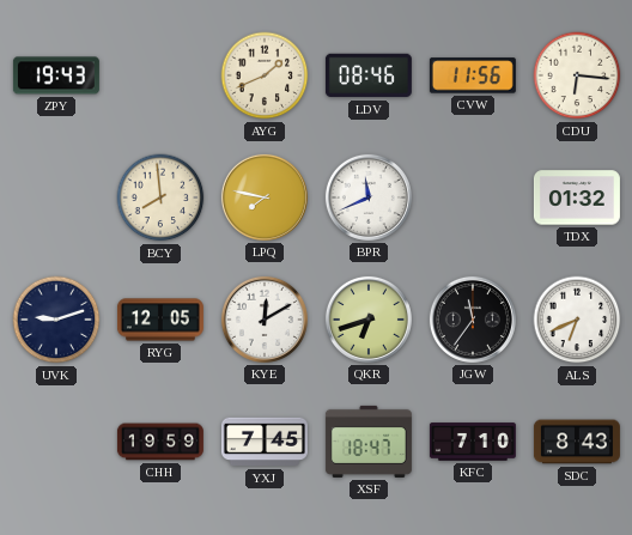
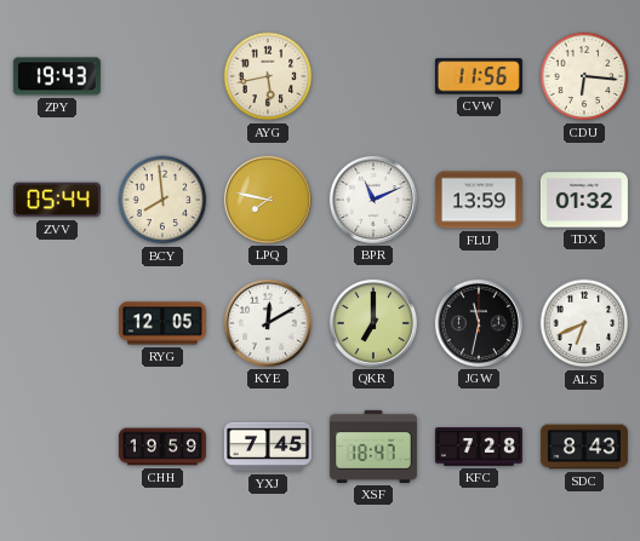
AYG: 1:41 -> 5:43 (268, 76)
LDV: 08:46 -> none (369, 75)
ZVV: none -> 05:44 (57, 200)
BPR: 11:41 -> 11:11 (373, 200)
FLU: none -> 13:59 (479, 200)
UVK: 9:12 -> none (56, 320)
QKR: 6:42 -> 7:00 (373, 323)
JGW: 11:36 -> 11:32 (479, 323)
KFC: 7:10 -> 7:28 (479, 447)
